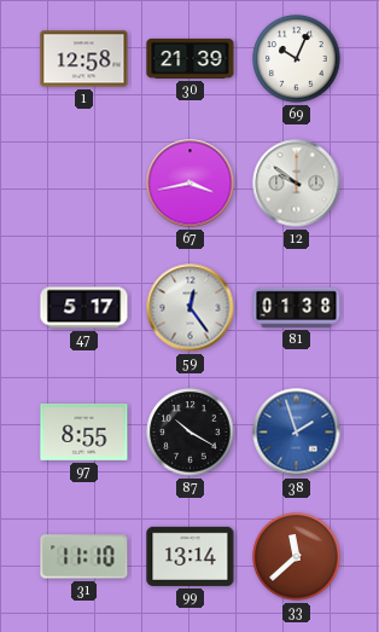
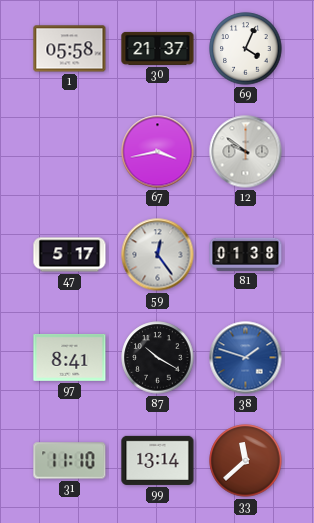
1: 12:58 -> 05:58 (70, 49)
30: 21:39 -> 21:37 (158, 48)
69: 10:04 -> 4:04 (246, 49)
97: 8:55 -> 8:41 (70, 357)
38: 1:57 -> 1:48 (246, 358)
